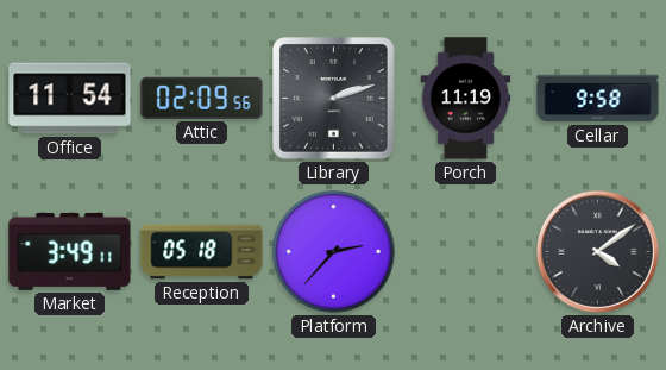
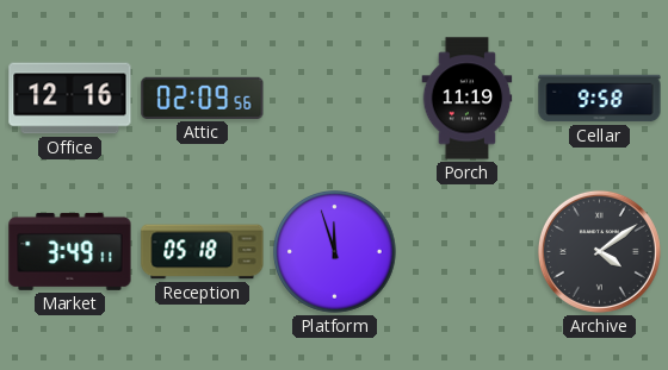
Office: 11:54 -> 12:16 (70, 99)
Library: 2:12 -> none (334, 99)
Platform: 2:37 -> 11:57 (335, 252)
